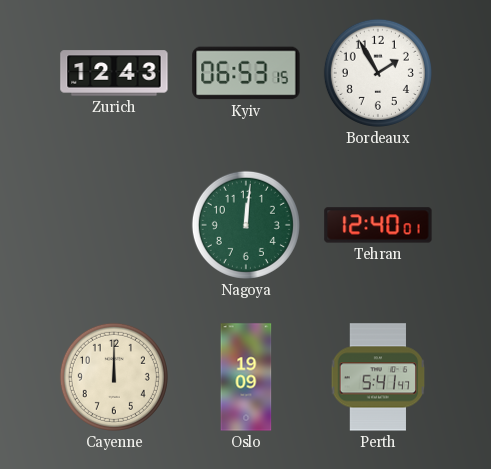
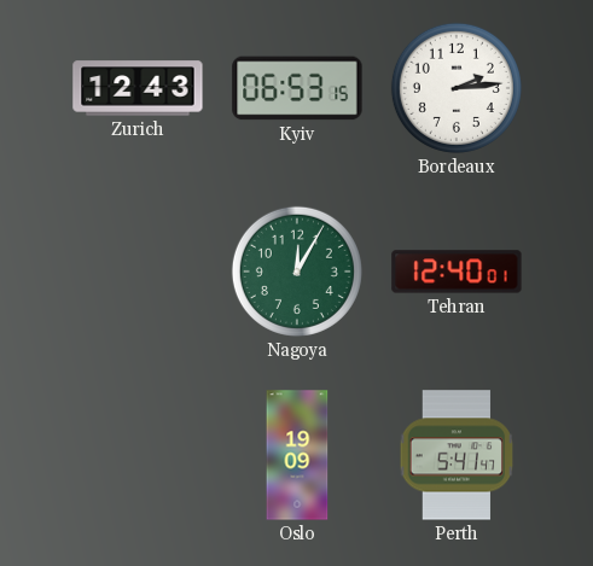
Bordeaux: 1:55 -> 2:14 (457, 88)
Nagoya: 12:01 -> 12:05 (297, 272)
Cayenne: 12:00 -> none (114, 377)
